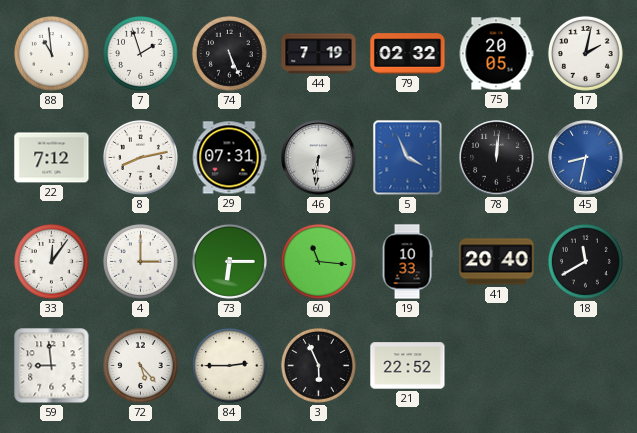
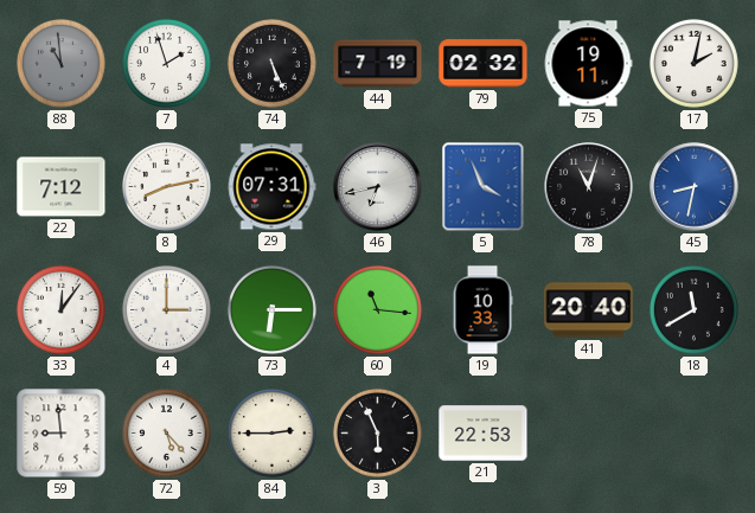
88 dial: white -> grey (60, 63)
75: 20:05 -> 19:11 (588, 64)
46: 6:31 -> 6:43 (378, 187)
78: 12:01 -> 11:03 (589, 187)
21: 22:52 -> 22:53 (484, 434)
